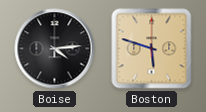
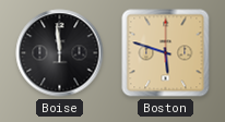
Boise: 4:14 -> 11:59 (60, 53)
